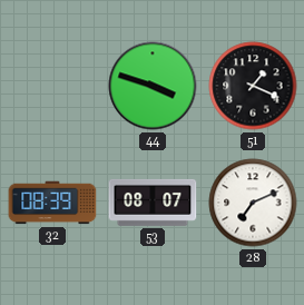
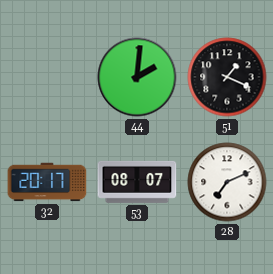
44: 3:48 -> 2:01 (137, 77)
32: 08:39 -> 20:17 (47, 182)
